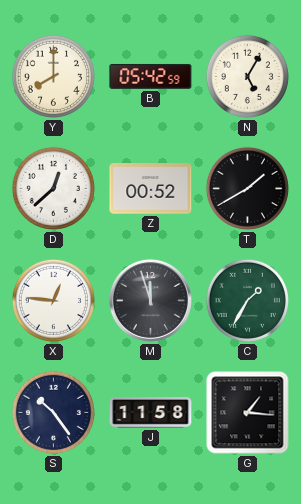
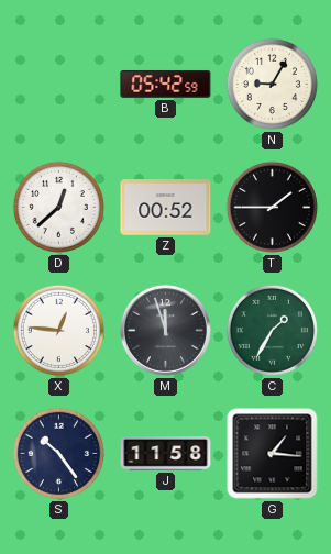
Y: 8:00 -> none (53, 76)
N: 5:05 -> 9:05 (272, 84)
T: 1:40 -> 1:45 (272, 207)
